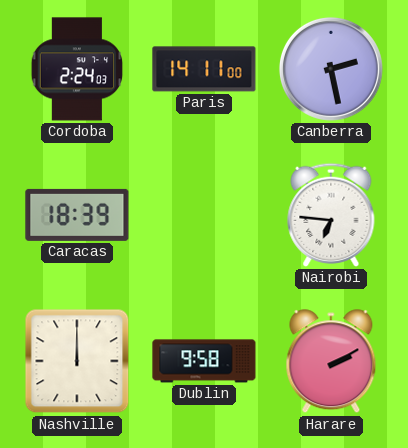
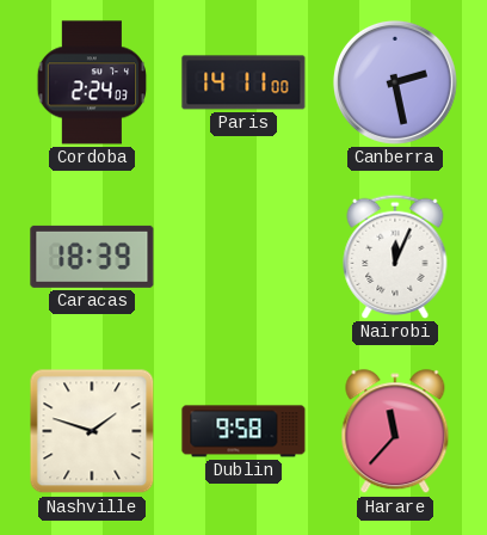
Nairobi: 6:46 -> 12:04 (395, 257)
Nashville: 12:00 -> 1:48 (92, 431)
Harare: 2:10 -> 11:37 (395, 432)
